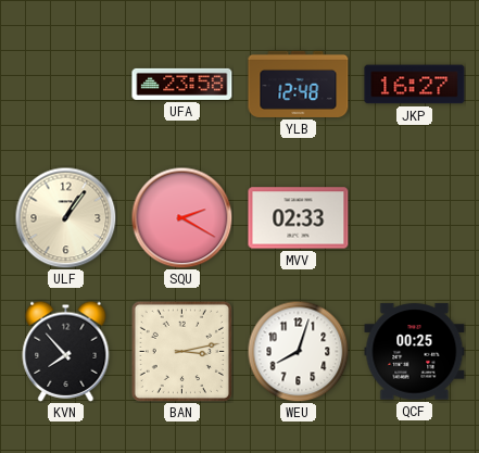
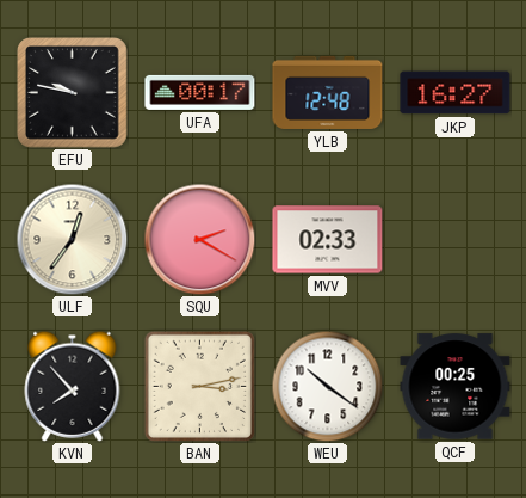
EFU: none -> 9:47 (73, 93)
UFA: 23:58 -> 00:17 (200, 92)
ULF: 1:06 -> 12:36 (72, 239)
WEU: 8:03 -> 10:21 (327, 386)
